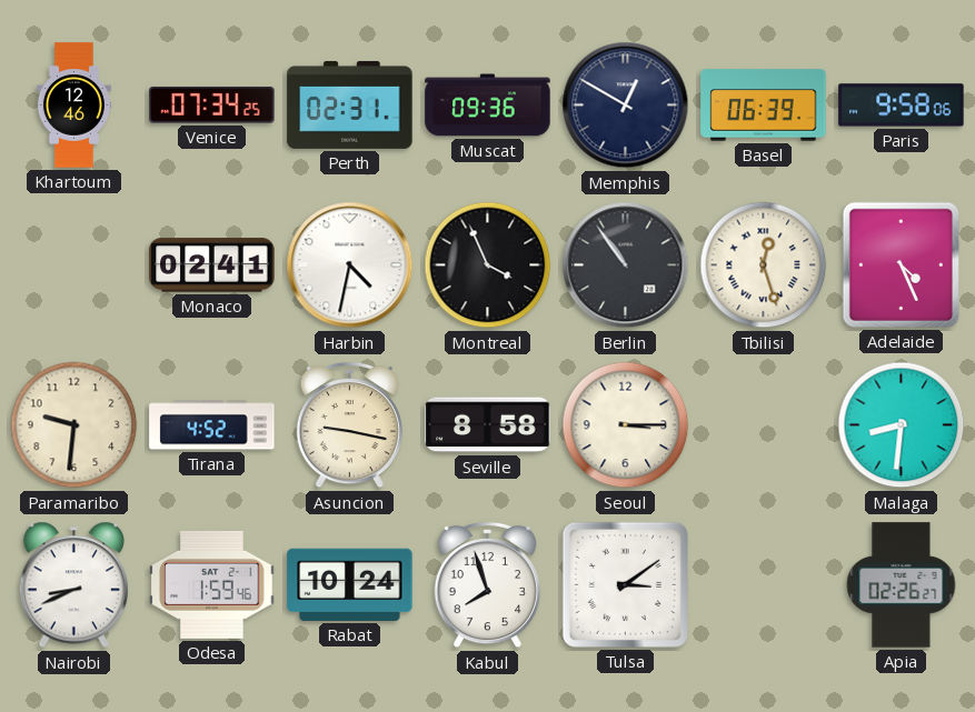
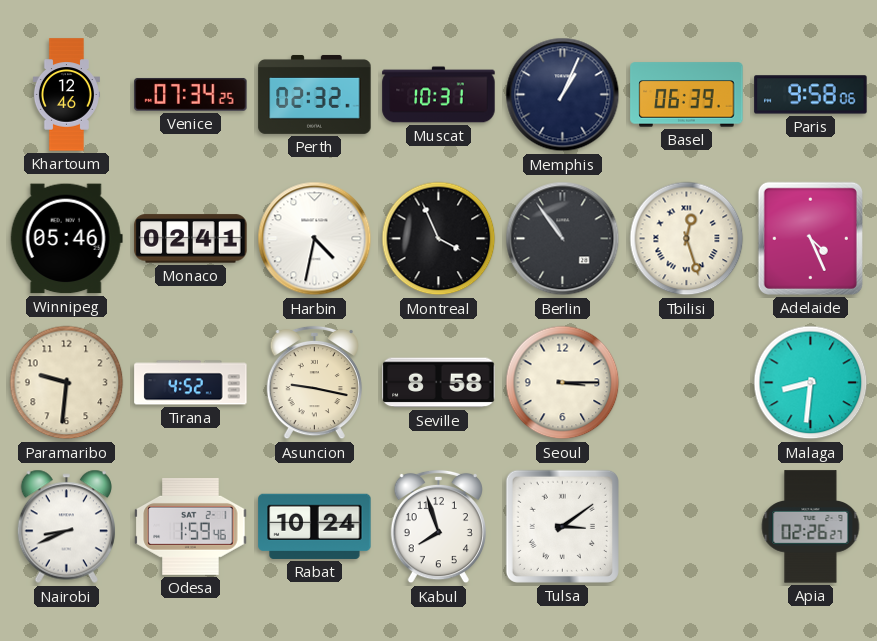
Perth: 02:31 -> 02:32 (315, 94)
Muscat: 09:36 -> 10:31 (439, 95)
Memphis: 12:50 -> 1:04 (563, 95)
Winnipeg: none -> 05:46 (66, 239)
